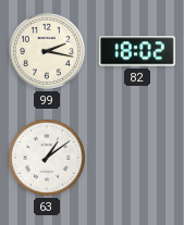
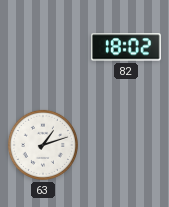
99: 2:17 -> none (47, 51)
63: 1:09 -> 1:12 (43, 145)
